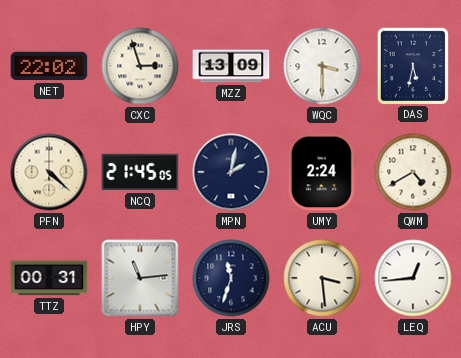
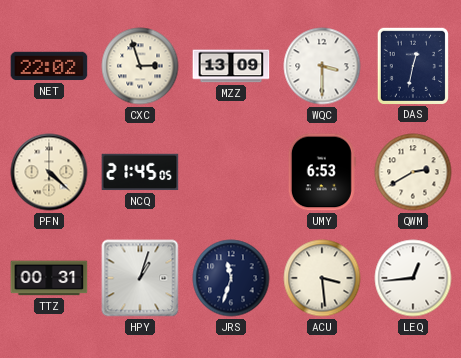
DAS: 5:32 -> 12:32 (412, 65)
MPN: 2:02 -> none (231, 172)
UMY: 2:24 -> 6:53 (322, 172)
QWM: 4:40 -> 2:40 (413, 172)
HPY: 11:14 -> 1:03 (140, 278)
